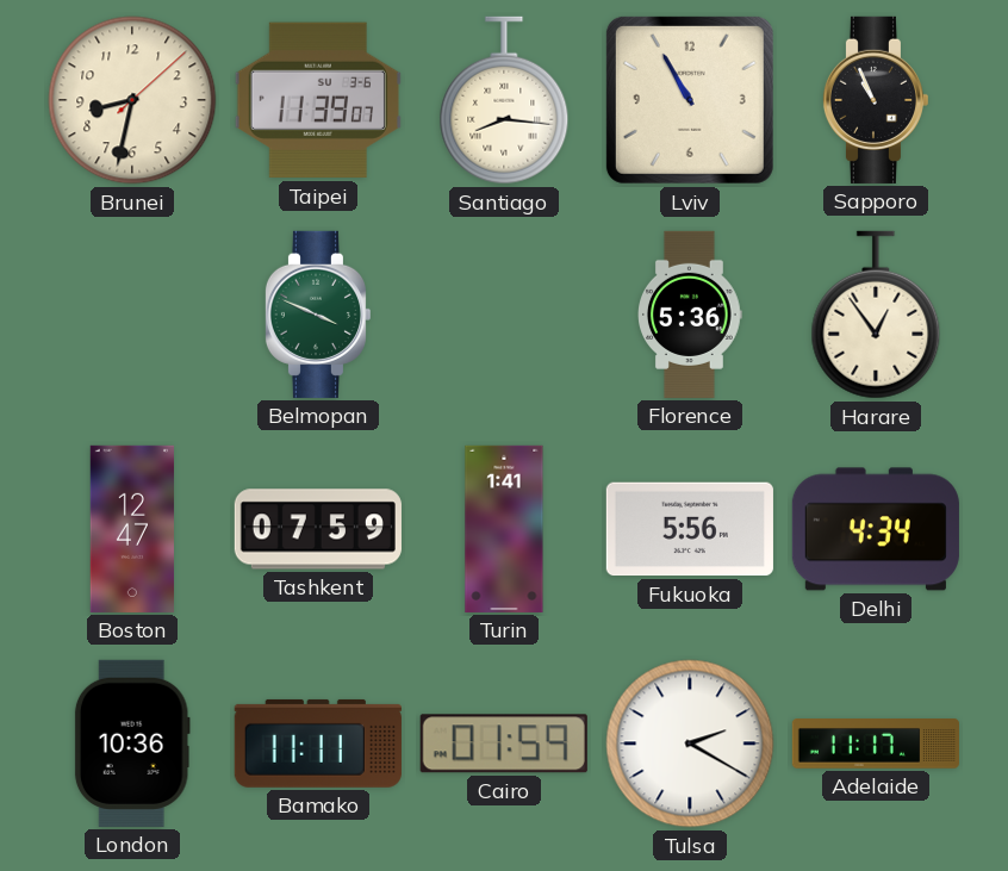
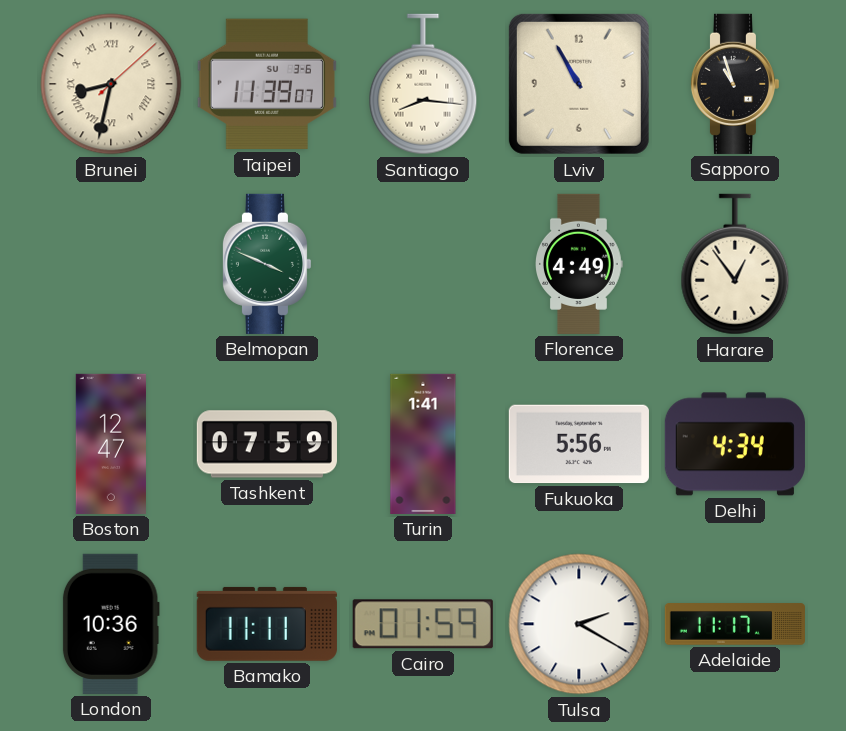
Brunei numerals: Arabic -> Roman (111, 84)
Sapporo: 10:56 -> 10:57 (734, 84)
Florence: 5:36 -> 4:49 (580, 264)
